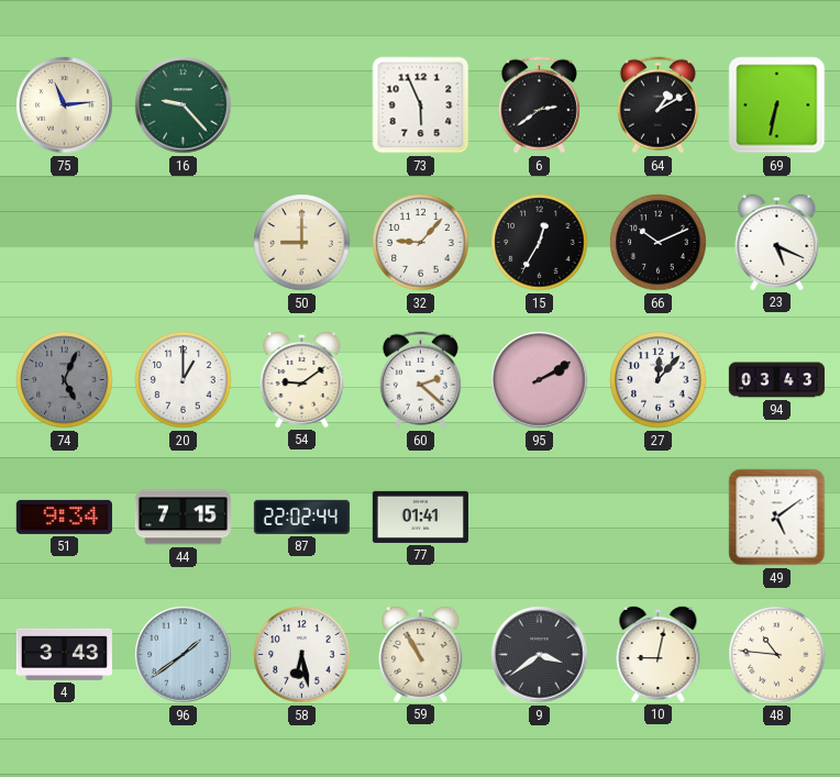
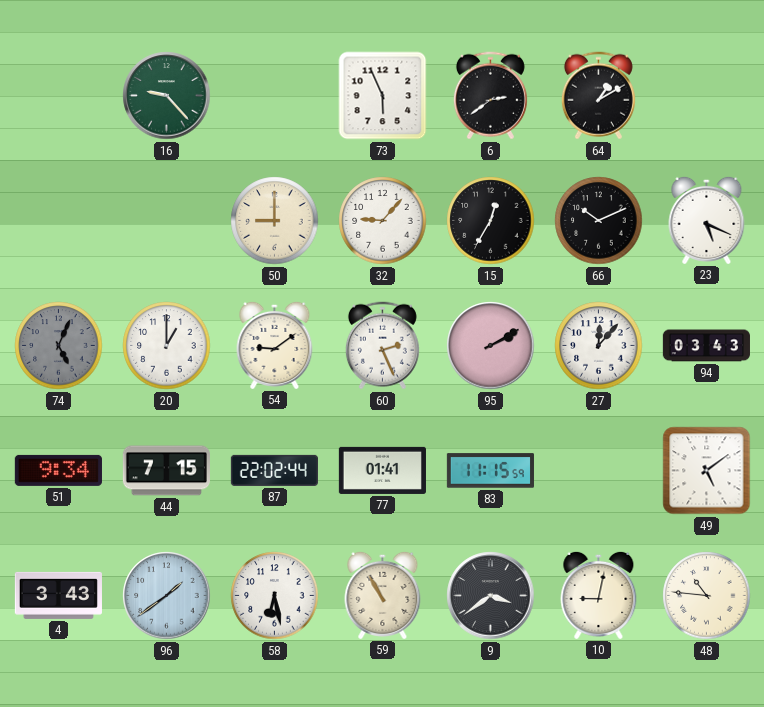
75: 11:14 -> none (65, 106)
69: 6:32 -> none (777, 106)
60: 2:22 -> 2:26 (382, 346)
83: none -> 11:15 (490, 471)
